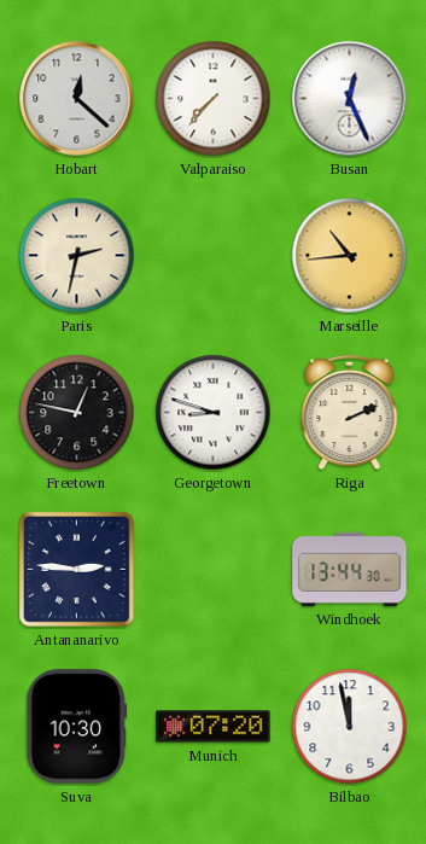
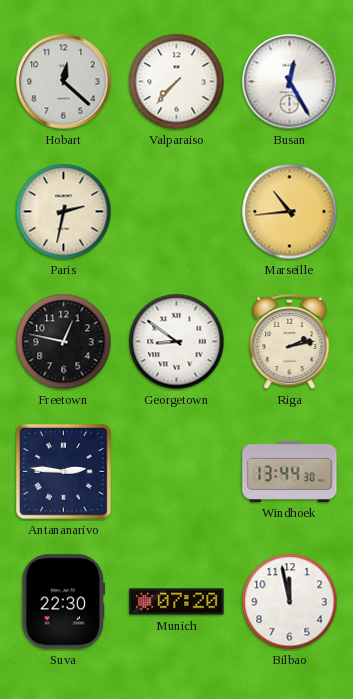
Busan: 12:26 -> 12:25 (290, 82)
Georgetown: 8:48 -> 8:51 (177, 342)
Riga: 2:11 -> 2:13 (290, 342)
Suva: 10:30 -> 22:30 (64, 602)
